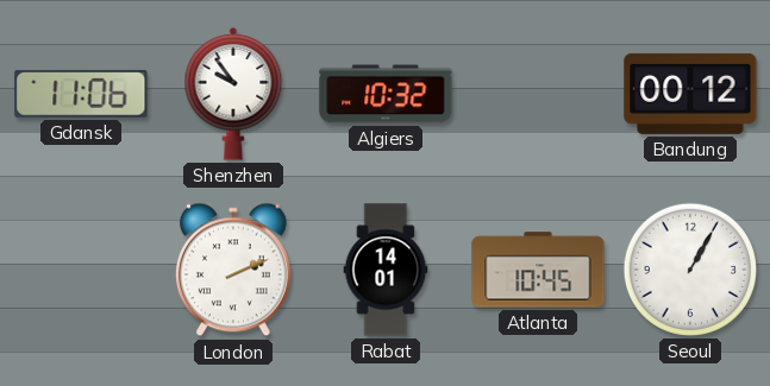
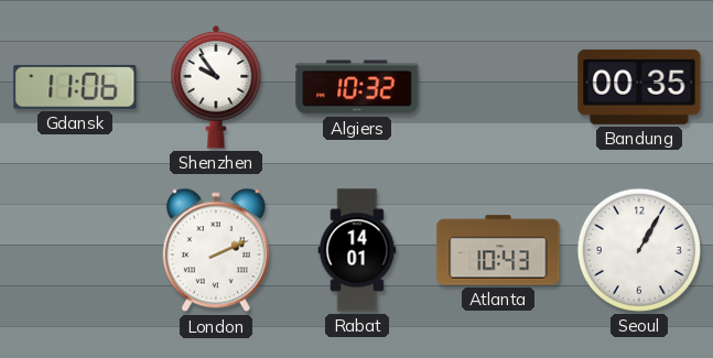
Bandung: 00:12 -> 00:35 (639, 87)
Atlanta: 10:45 -> 10:43 (498, 250)
